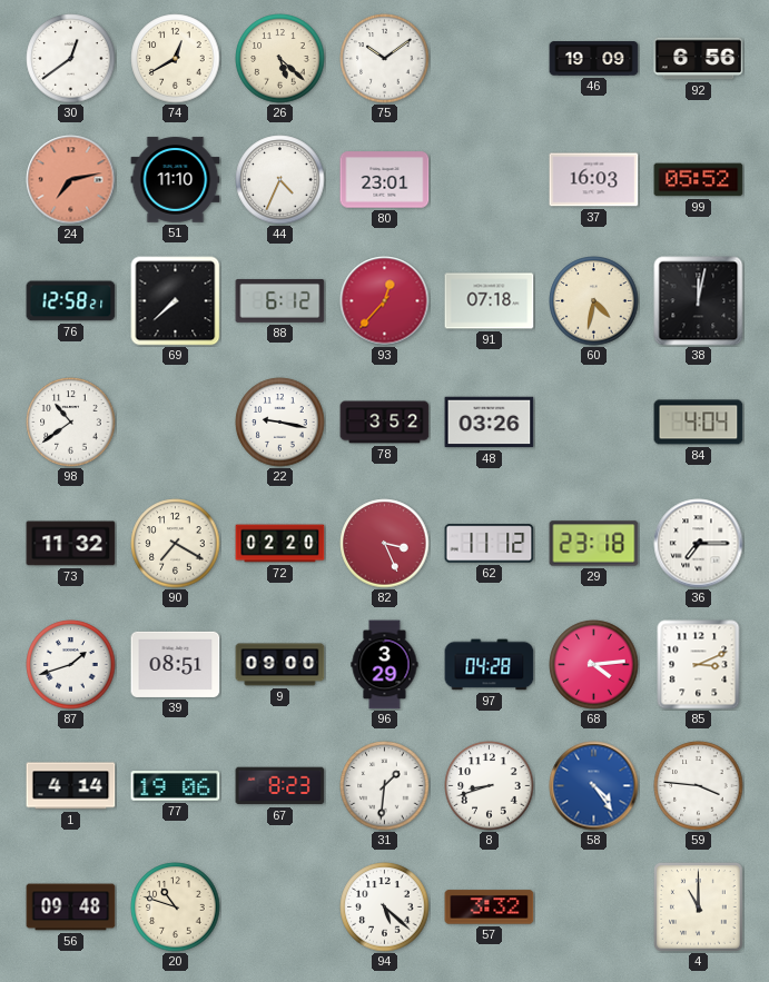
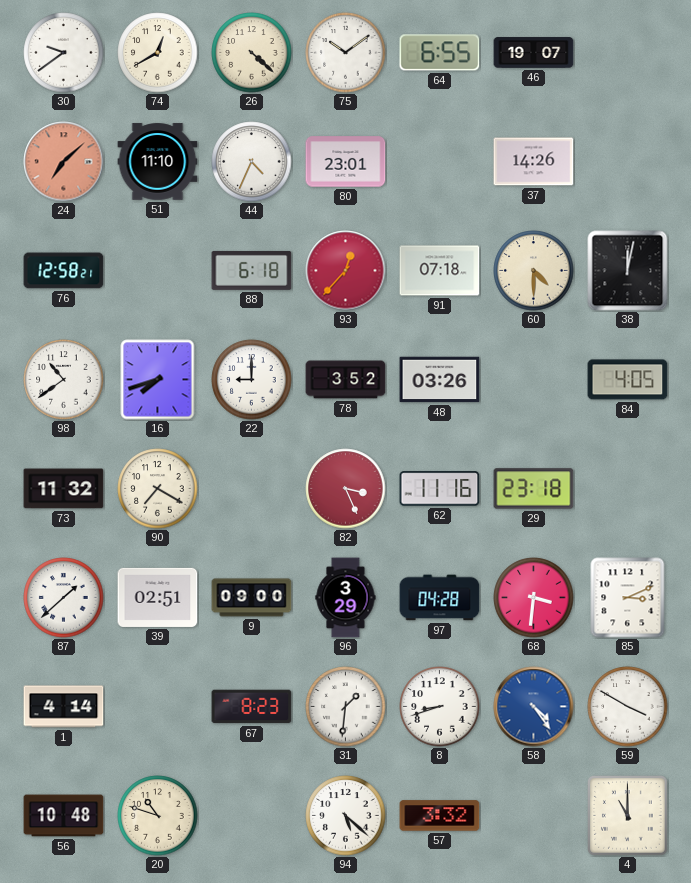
30: 12:39 -> 9:39 (64, 53)
26: 5:22 -> 4:22 (252, 53)
64: none -> 6:55 (440, 53)
46: 19:09 -> 19:07 (534, 53)
92: 6:56 -> none (699, 59)
24: 7:13 -> 7:08 (64, 162)
37: 16:03 -> 14:26 (534, 162)
99: 05:52 -> none (699, 180)
69: 7:38 -> none (176, 301)
88: 6:12 -> 6:18 (252, 270)
60: 4:32 -> 4:30 (534, 271)
16: none -> 7:42 (158, 380)
22: 9:17 -> 9:00 (252, 380)
84: 4:04 -> 4:05 (628, 380)
72: 02:20 -> none (280, 544)
62: 11:12 -> 11:16 (440, 489)
36: 7:15 -> none (699, 544)
87: 1:42 -> 1:38 (64, 598)
39: 08:51 -> 02:51 (158, 597)
68: 4:14 -> 3:31 (534, 598)
77: 19:06 -> none (176, 786)
59: 3:46 -> 3:50 (628, 707)
56: 09:48 -> 10:48 (64, 816)
